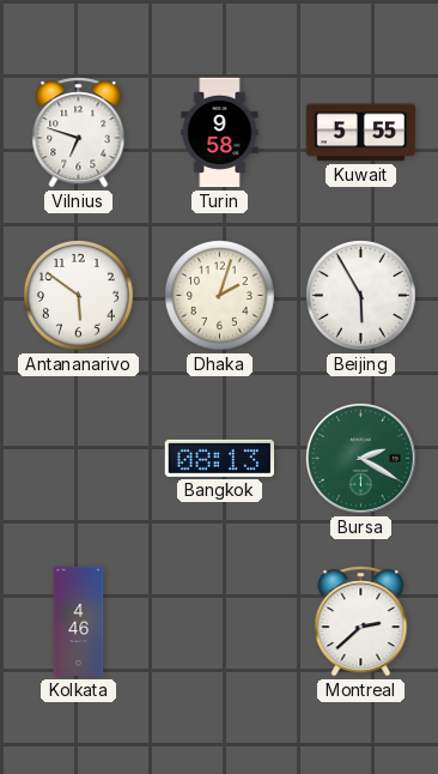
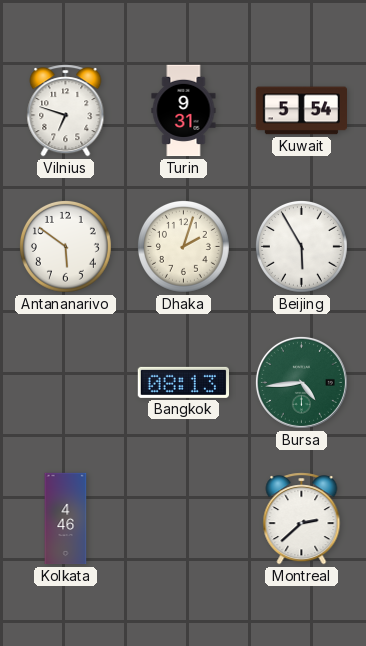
Turin: 9:58 -> 9:31 (184, 111)
Kuwait: 5:55 -> 5:54 (301, 111)
Bursa: 2:20 -> 4:44 (301, 382)
